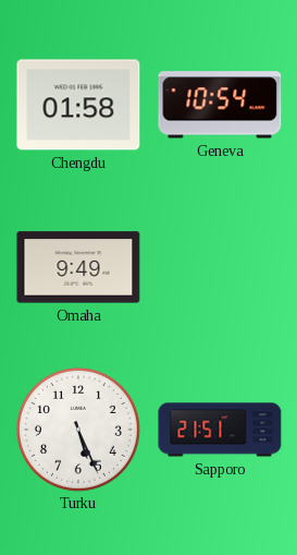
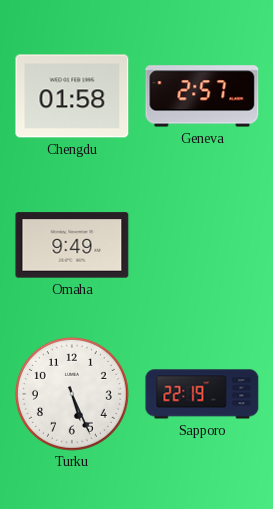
Geneva: 10:54 -> 2:57 (202, 96)
Sapporo: 21:51 -> 22:19 (202, 394)
